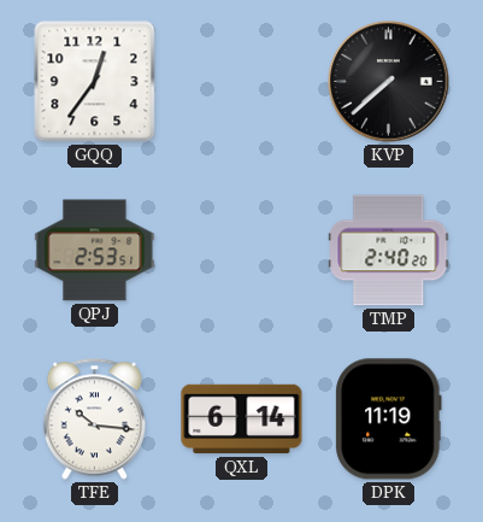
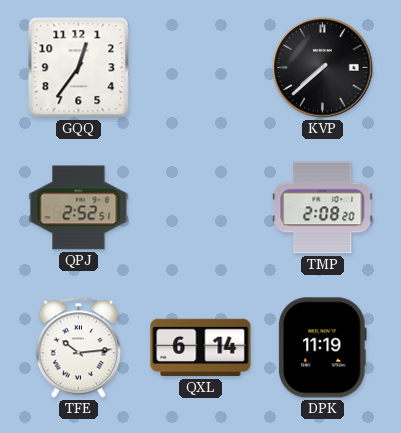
QPJ: 2:53 -> 2:52 (79, 208)
TMP: 2:40 -> 2:08 (323, 208)
TFE: 10:16 -> 10:14 (79, 348)
